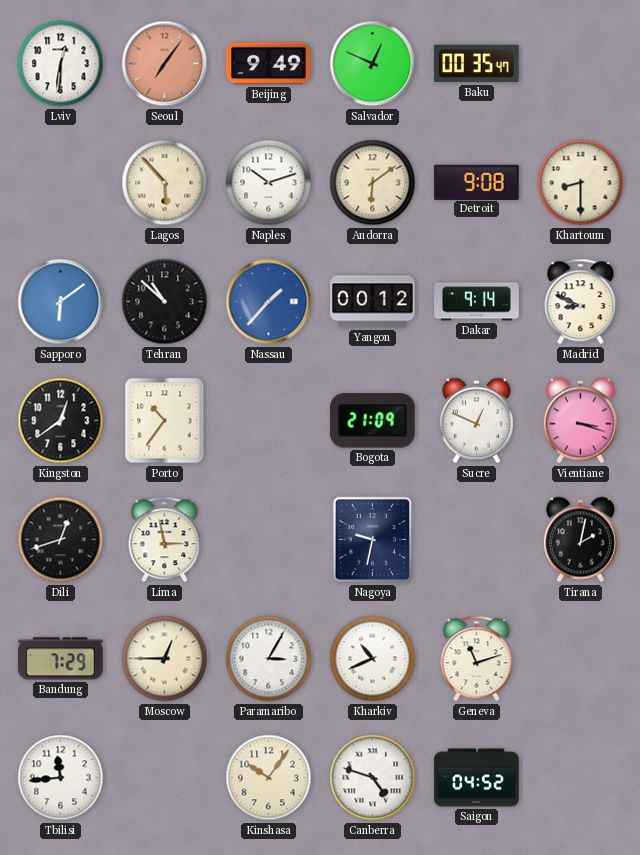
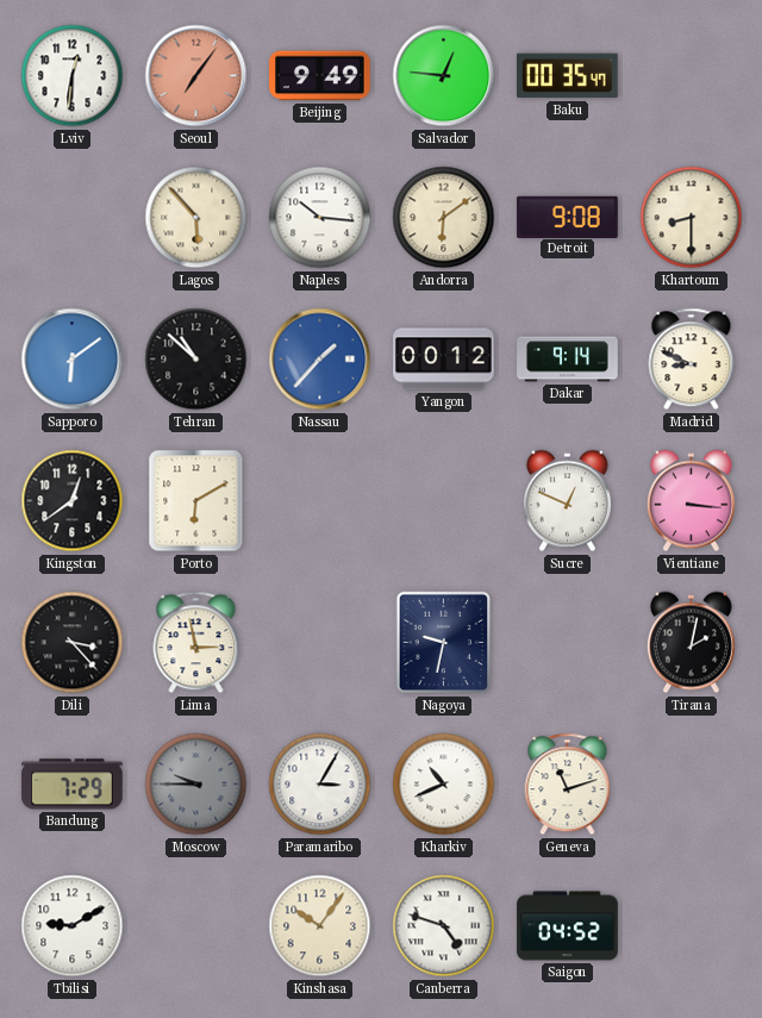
Salvador: 12:49 -> 12:46 (444, 76)
Naples: 10:12 -> 10:16 (320, 218)
Porto: 10:36 -> 6:10 (196, 501)
Bogota: 21:09 -> none (373, 421)
Vientiane: 3:18 -> 3:16 (691, 501)
Dili: 12:42 -> 3:23 (73, 643)
Moscow: 12:45 -> 9:45 (196, 785)
Moscow dial: cream -> grey (196, 785)
Tbilisi: 11:44 -> 9:10 (73, 926)
